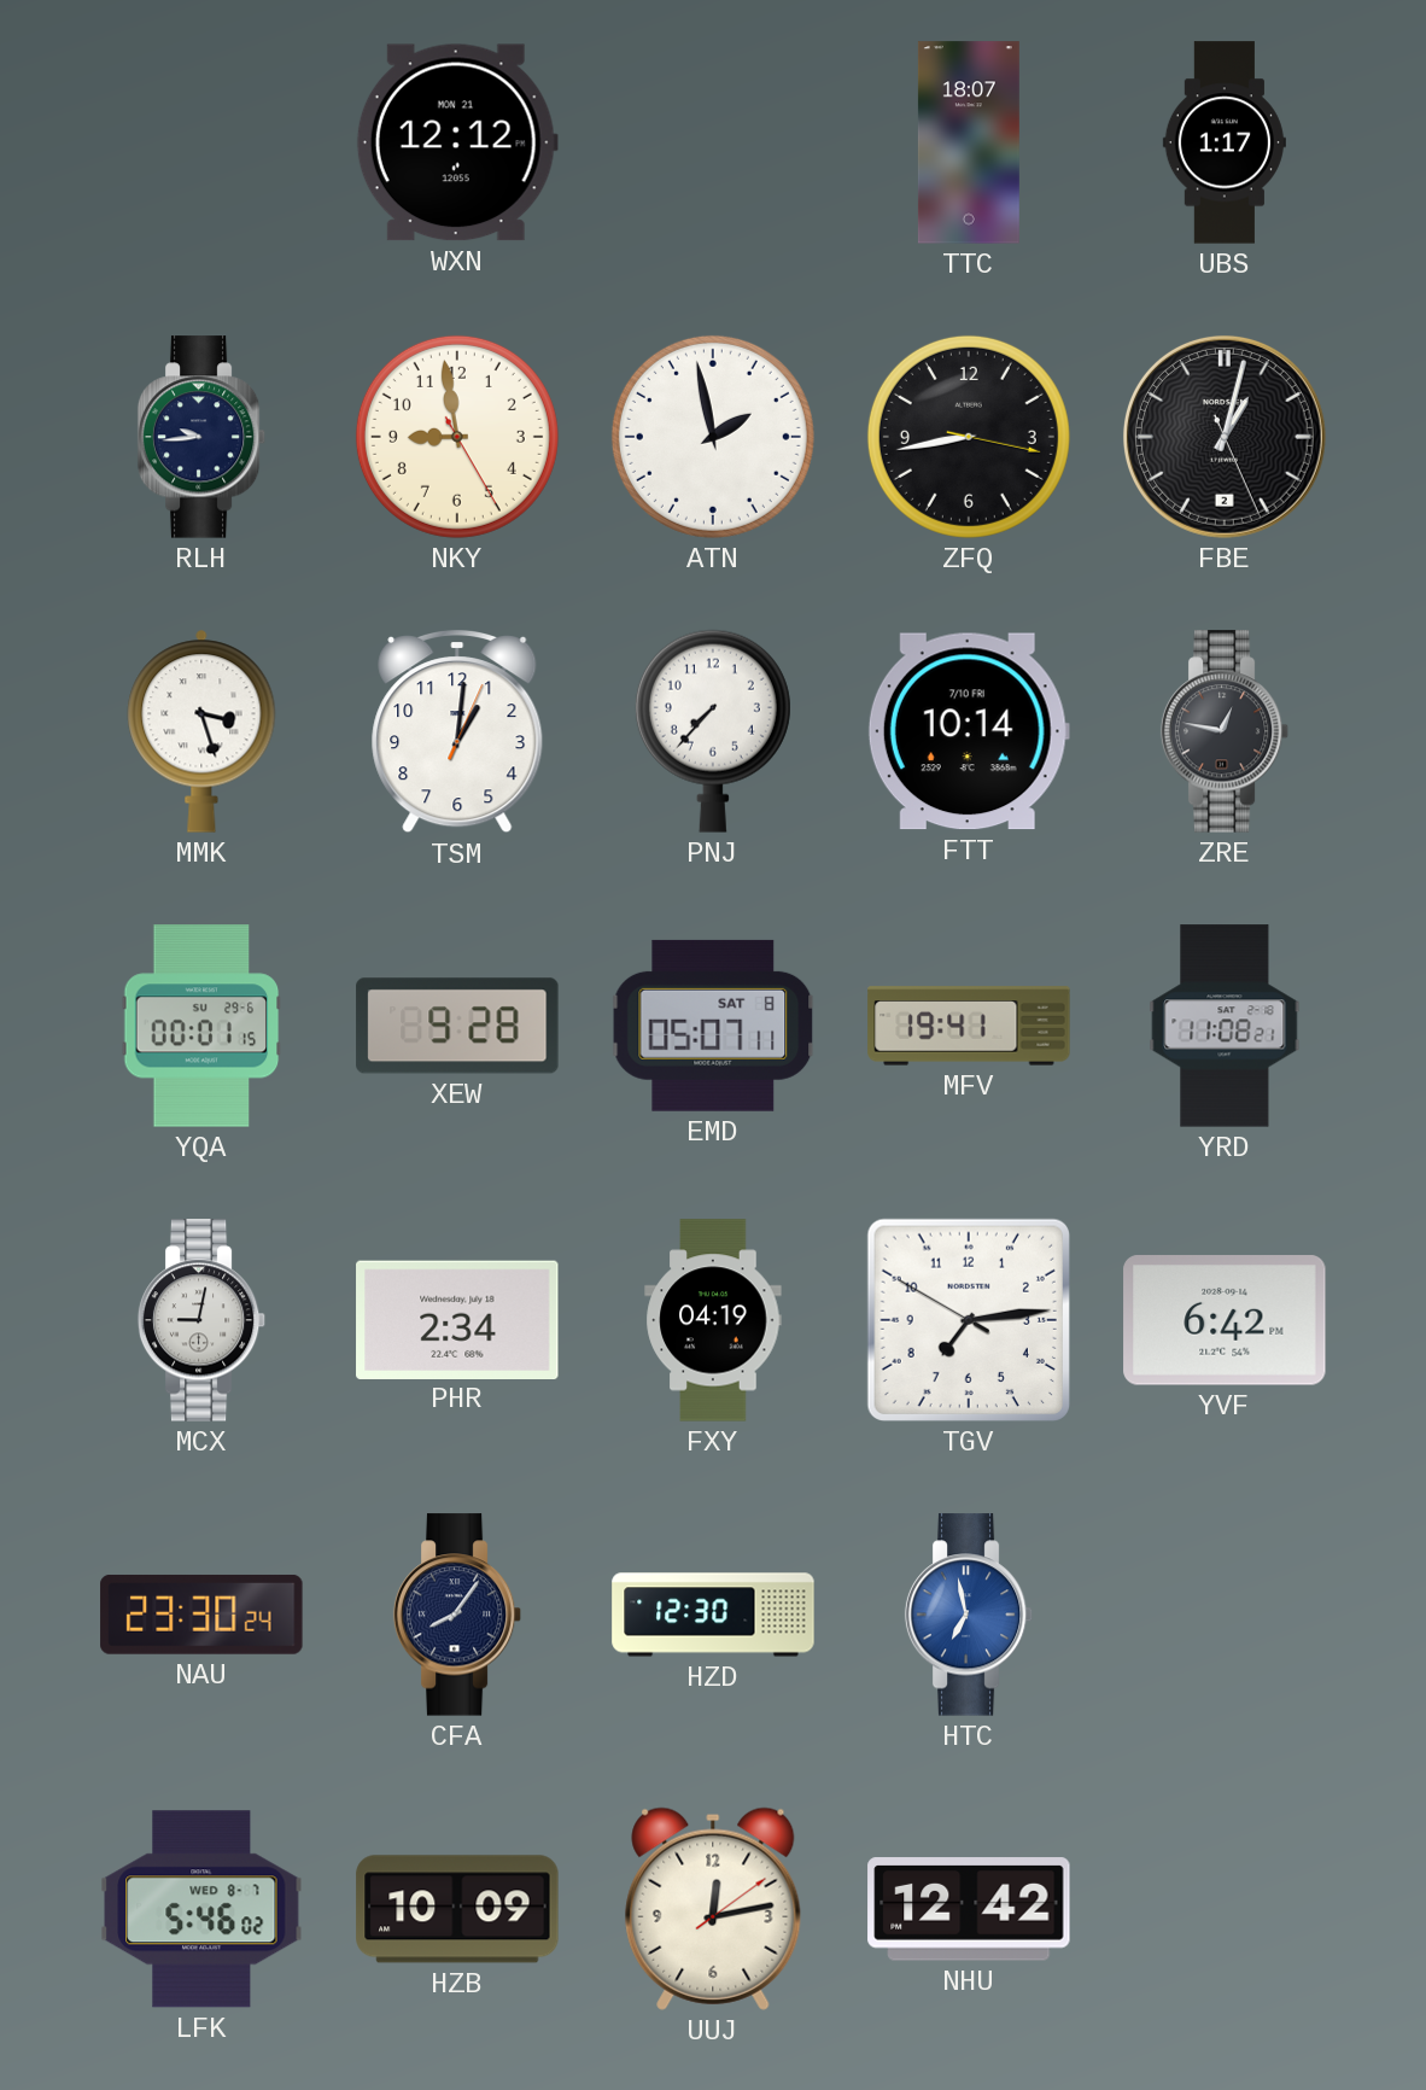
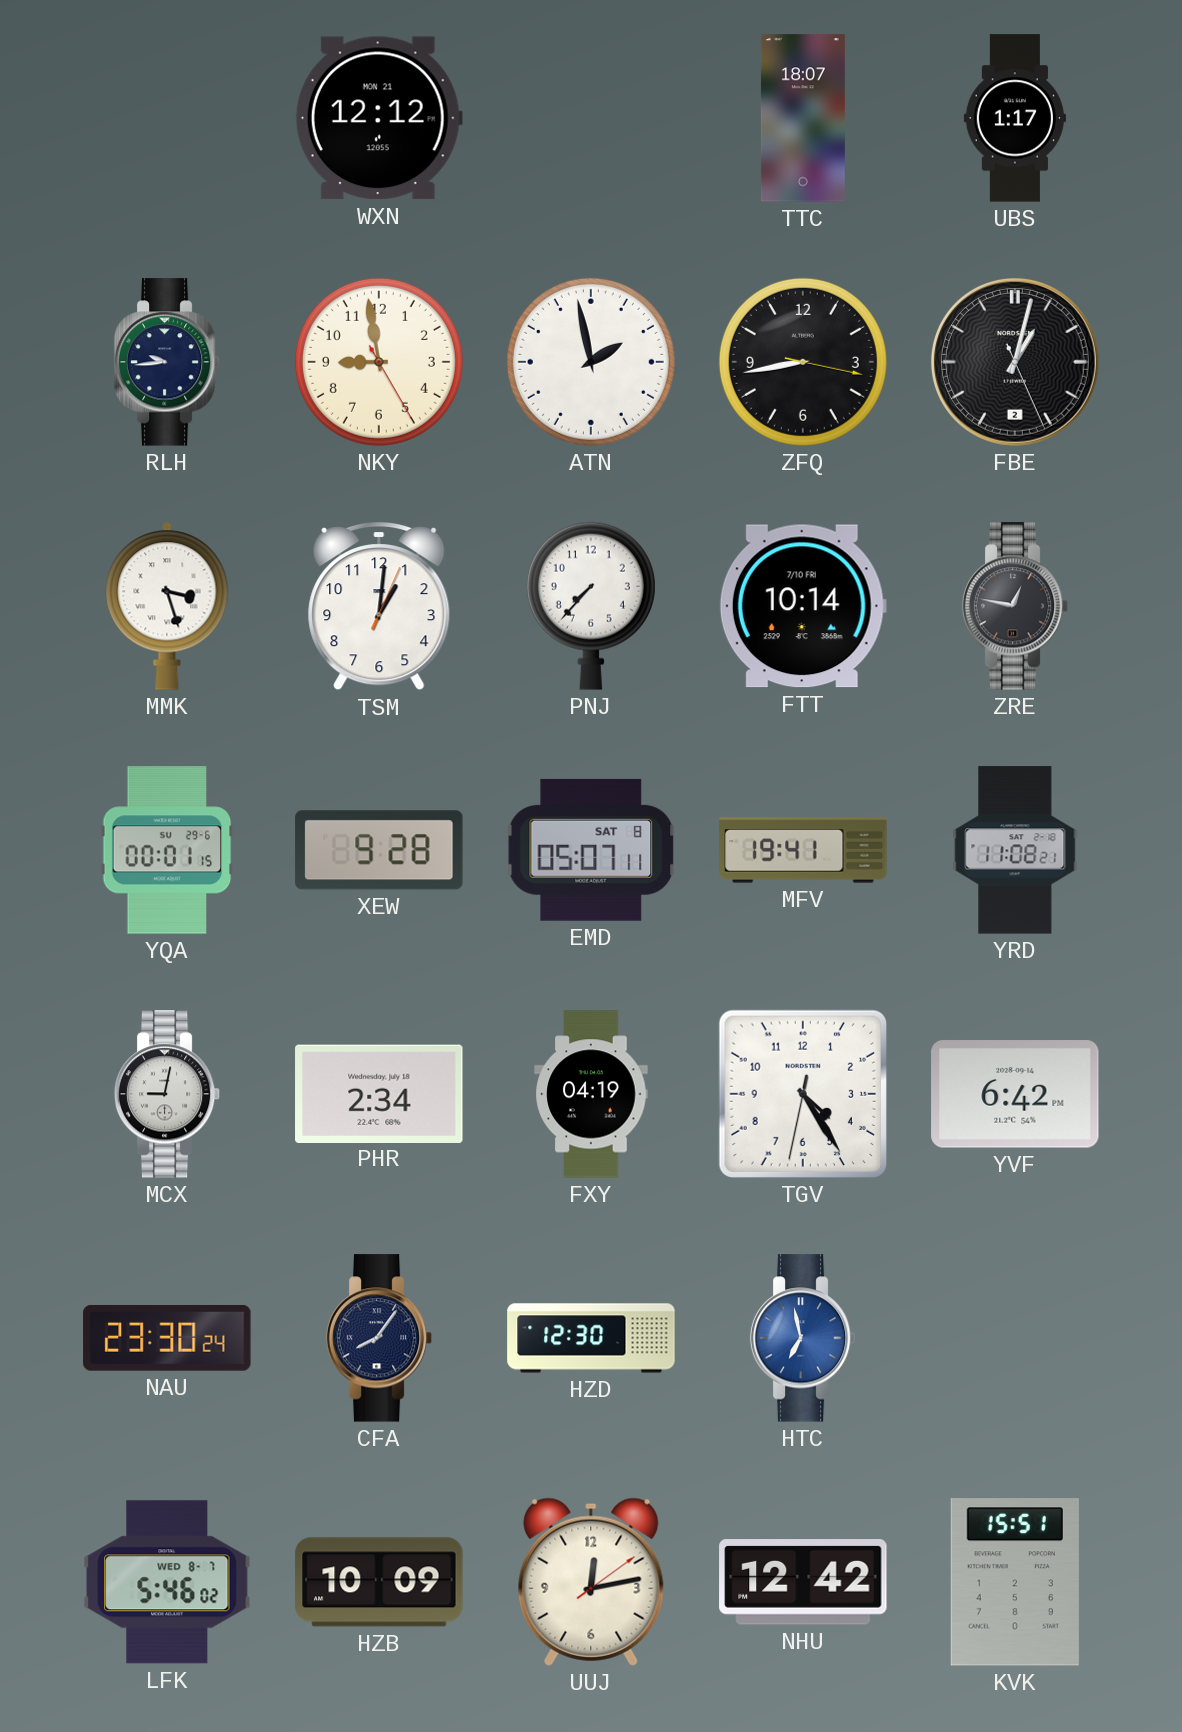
TGV: 7:13 -> 4:24 (803, 1094)
KVK: none -> 15:51 (1015, 1582)
